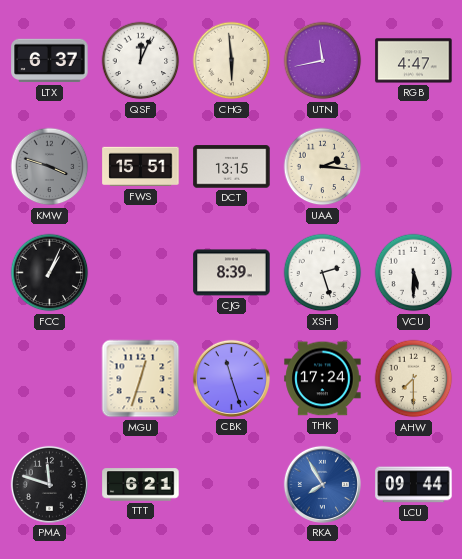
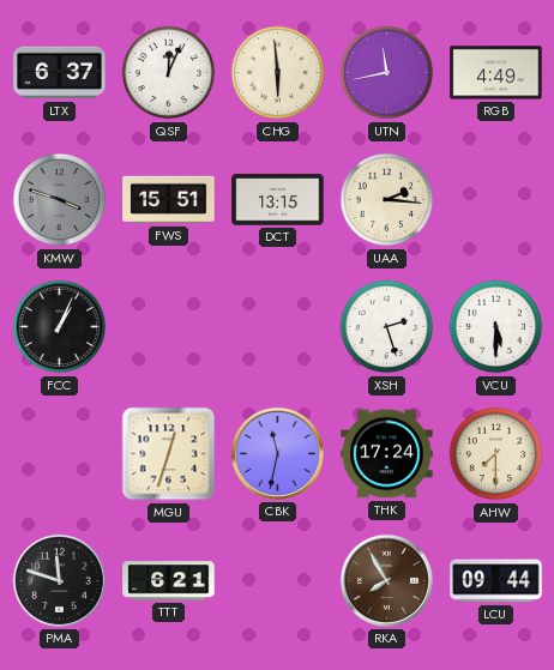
RGB: 4:47 -> 4:49 (496, 73)
CJG: 8:39 -> none (232, 273)
CBK: 11:27 -> 11:32 (277, 453)
RKA dial: blue -> brown (386, 580)
